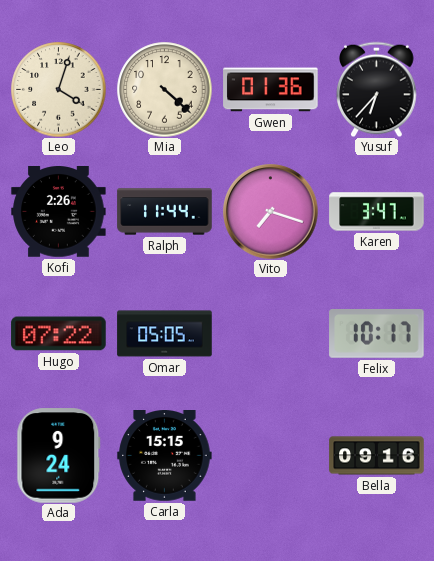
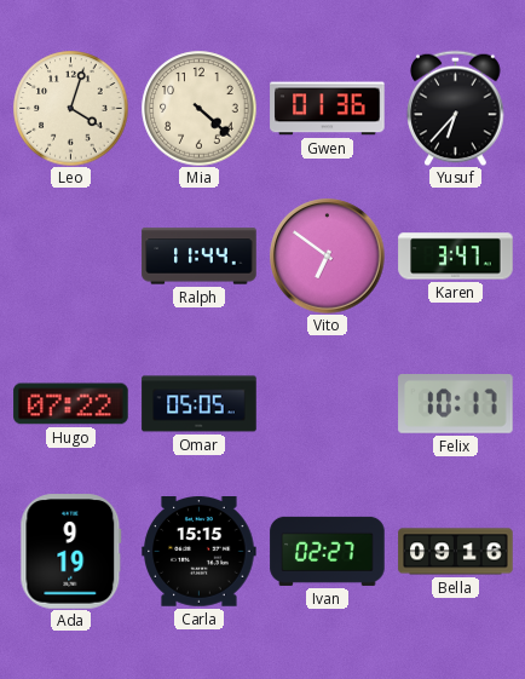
Kofi: 2:26 -> none (59, 212)
Vito: 7:18 -> 6:51 (328, 257)
Ada: 9:24 -> 9:19 (71, 552)
Ivan: none -> 02:27 (328, 551)
